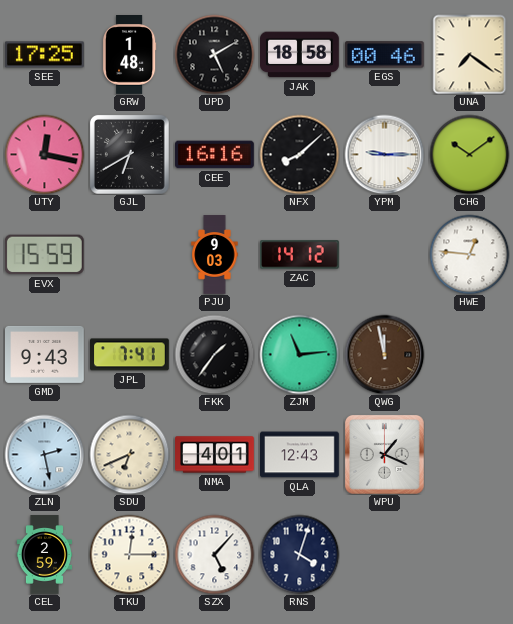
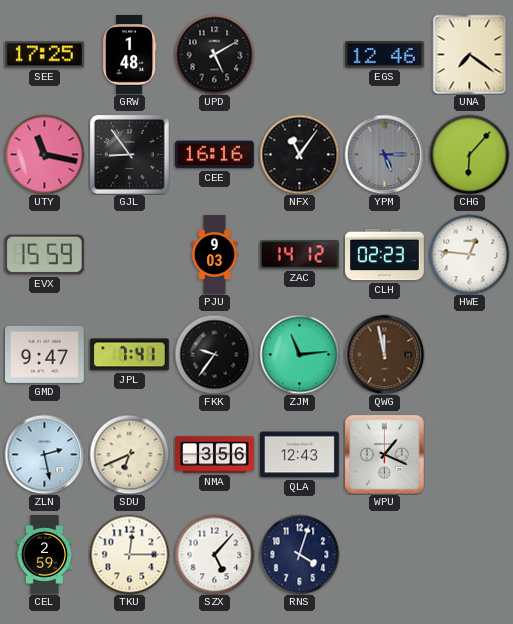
JAK: 18:58 -> none (300, 55)
EGS: 00:46 -> 12:46 (384, 55)
UTY: 12:17 -> 11:17 (44, 154)
GJL: 6:40 -> 8:54 (130, 155)
NFX: 8:08 -> 11:06 (299, 154)
YPM: 9:15 -> 5:15 (384, 154)
YPM dial: white -> grey (384, 154)
CHG: 10:09 -> 6:07 (469, 154)
CLH: none -> 02:23 (385, 255)
GMD: 9:43 -> 9:47 (45, 354)
FKK: 1:36 -> 9:36 (214, 354)
NMA: 4:01 -> 3:56 (215, 455)
